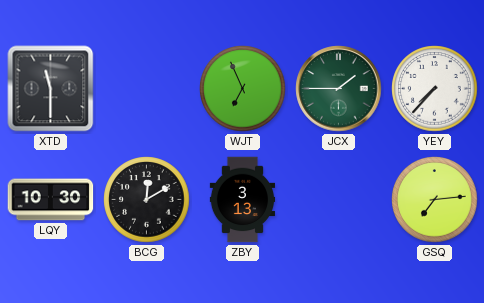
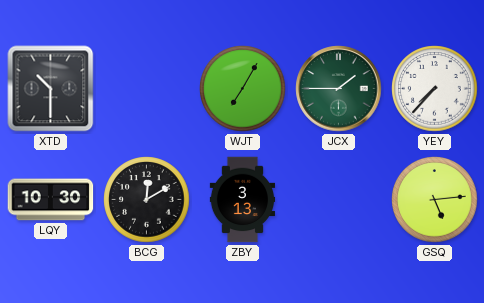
XTD: 11:30 -> 10:30 (51, 89)
WJT: 6:56 -> 7:05 (243, 89)
GSQ: 7:14 -> 5:14 (435, 200)
